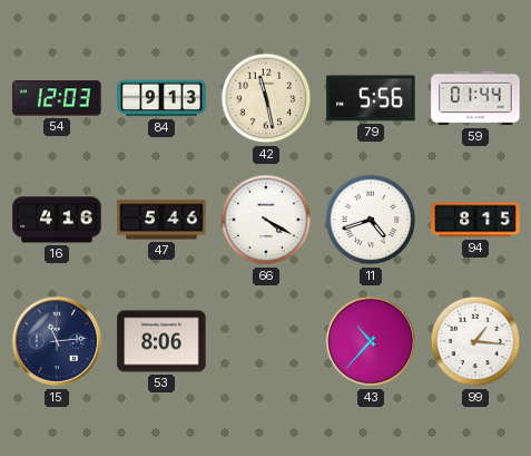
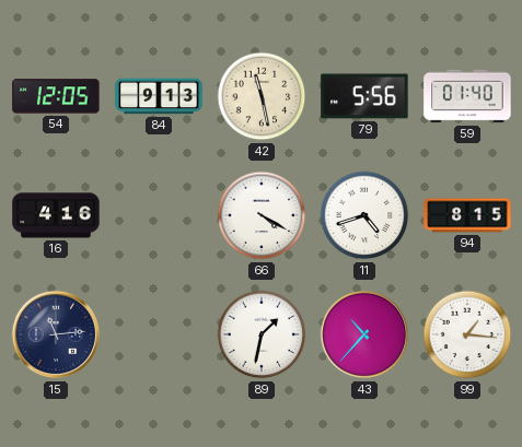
54: 12:03 -> 12:05 (56, 96)
59: 01:44 -> 01:40 (467, 96)
47: 5:46 -> none (161, 220)
53: 8:06 -> none (161, 341)
89: none -> 1:32 (262, 334)
